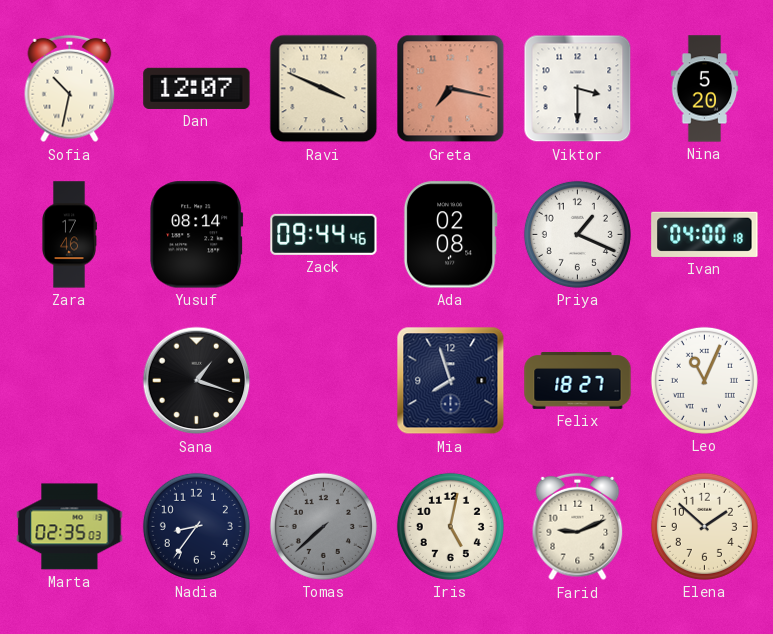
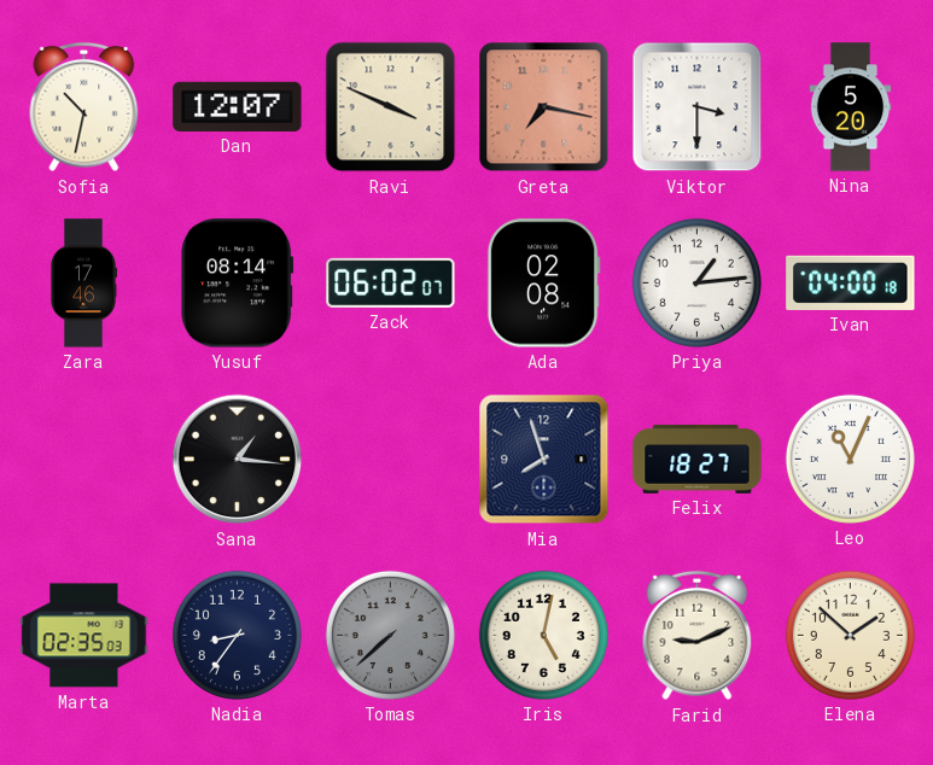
Zack: 09:44 -> 06:02 (391, 282)
Priya: 1:19 -> 1:14 (696, 282)
Sana: 1:18 -> 1:16 (238, 460)
